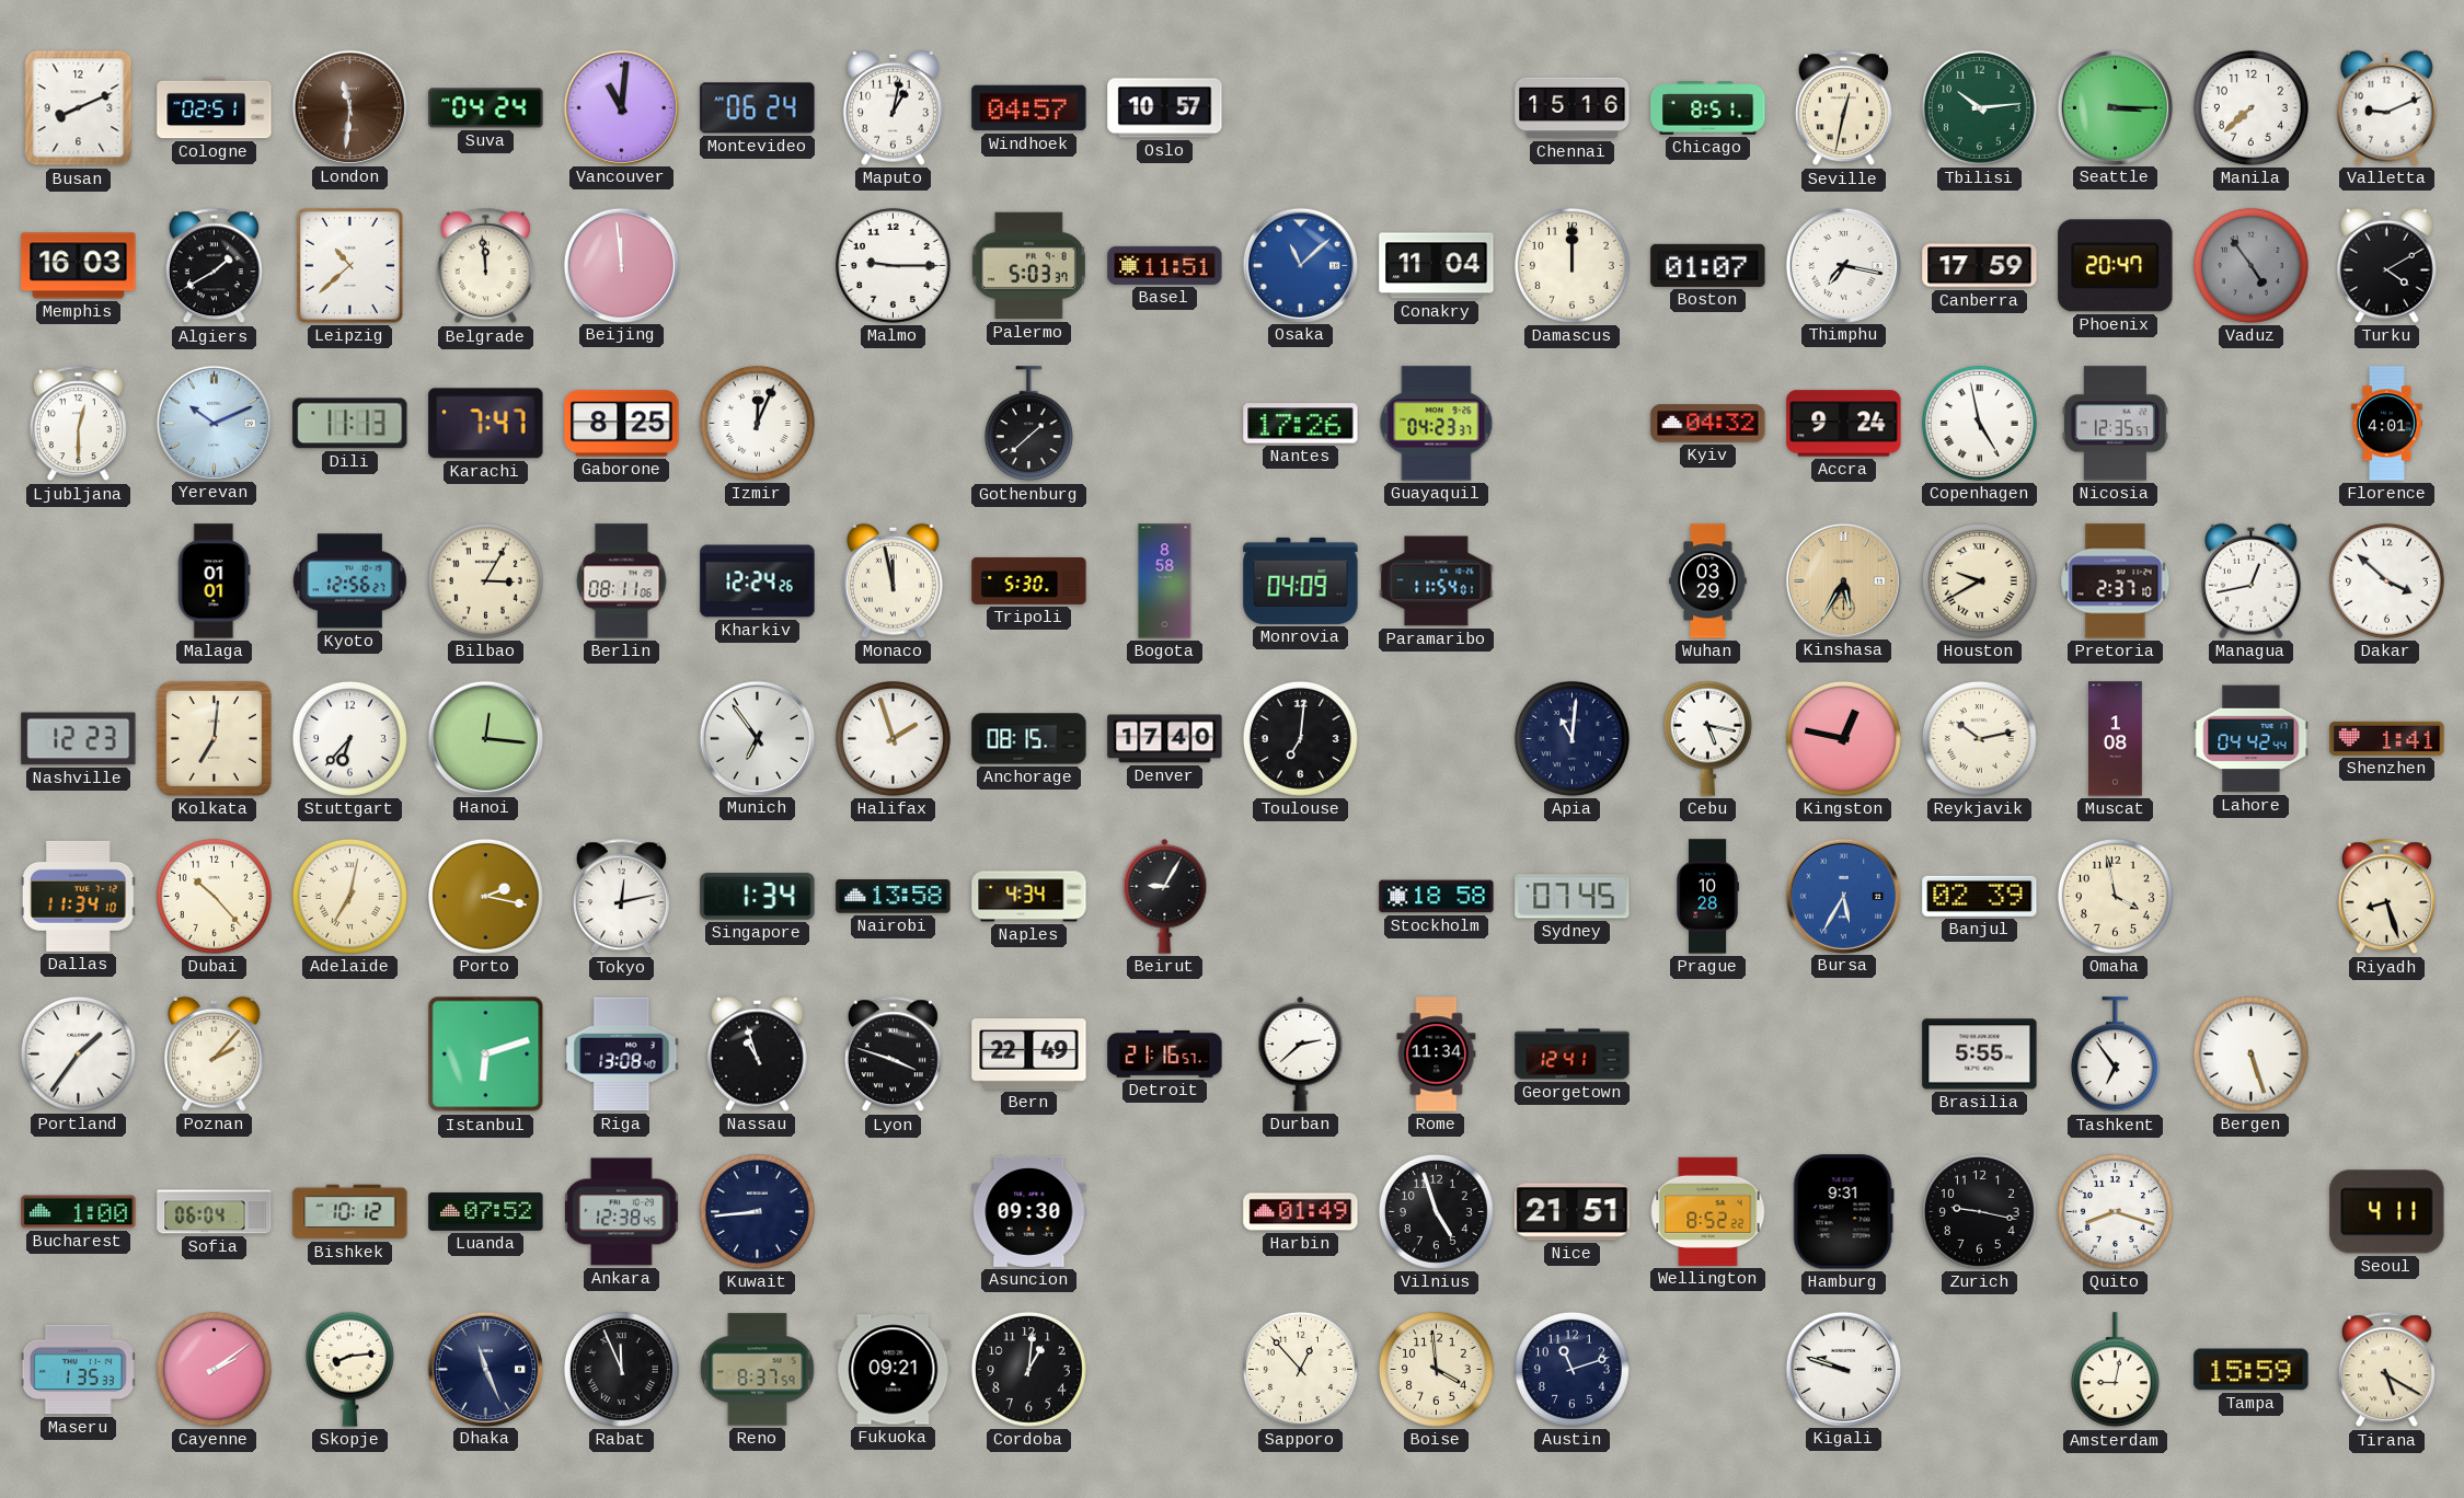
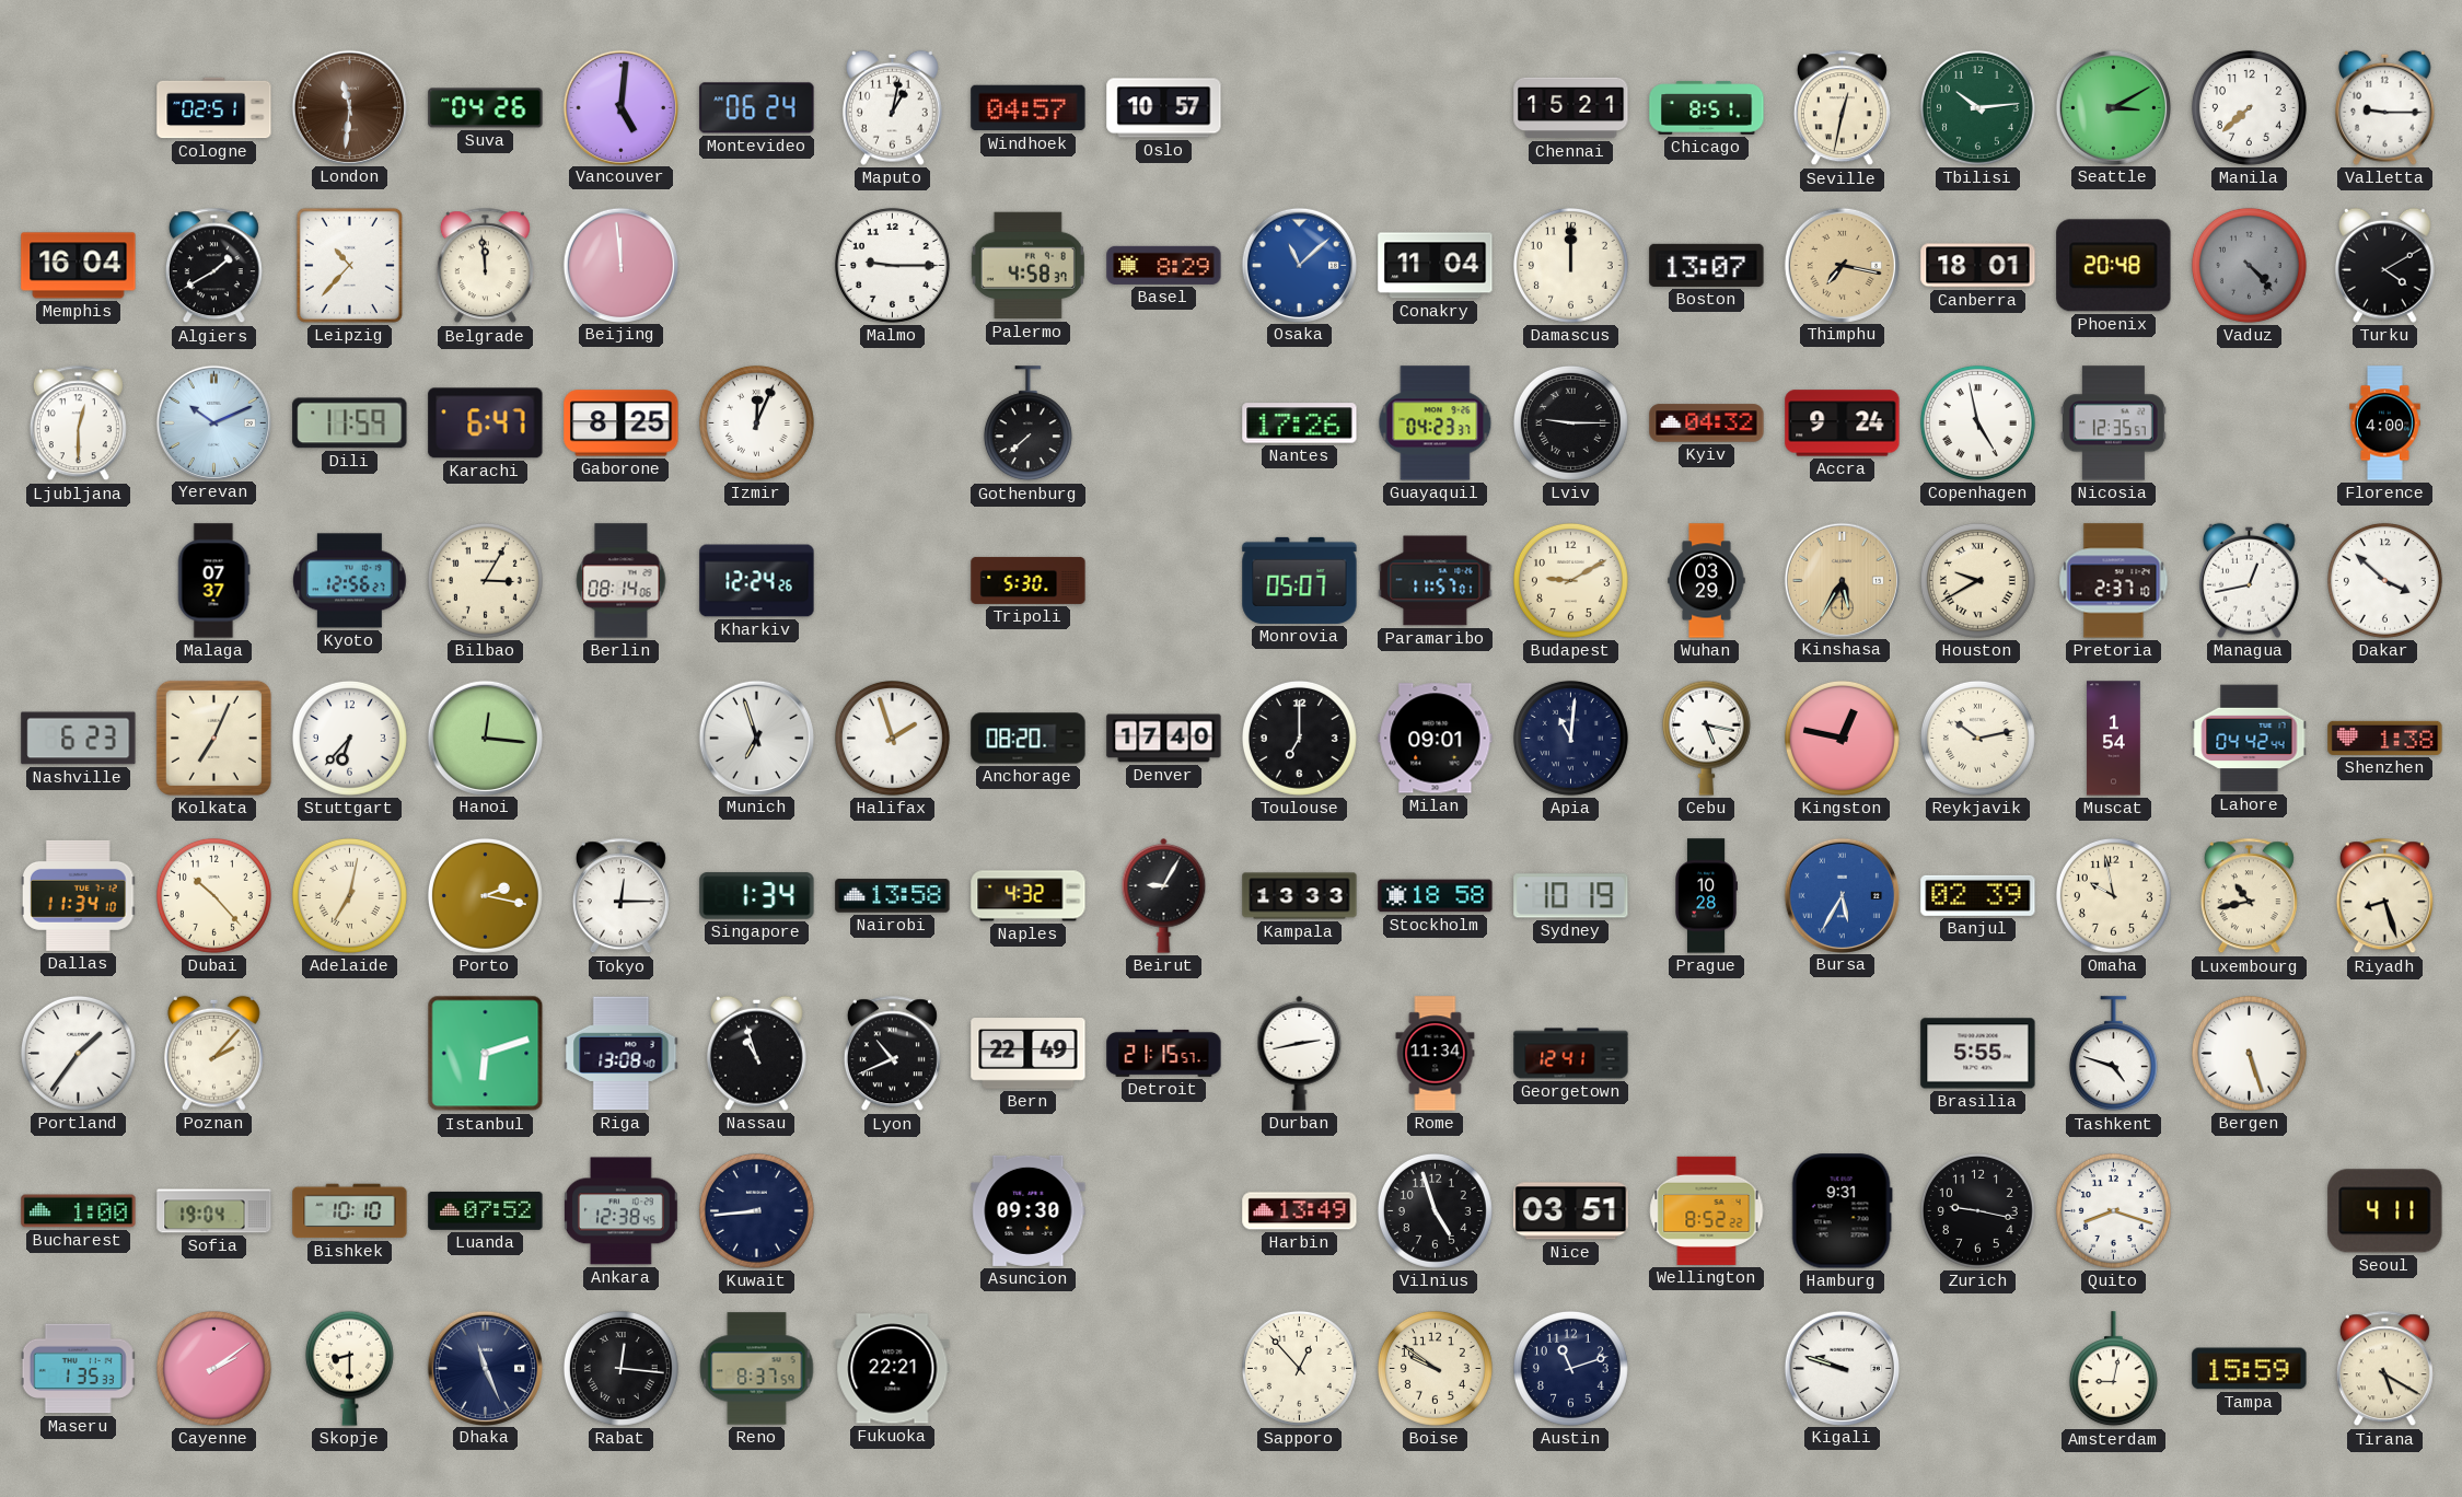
Busan: 8:11 -> none (79, 108)
Suva: 04:24 -> 04:26 (486, 108)
Vancouver: 11:01 -> 5:01 (620, 107)
Chennai: 15:16 -> 15:21 (1571, 108)
Seattle: 3:15 -> 3:10 (2113, 107)
Valletta: 9:11 -> 9:15 (2384, 107)
Memphis: 16:03 -> 16:04 (79, 266)
Leipzig: 10:38 -> 10:37 (349, 265)
Palermo: 5:03 -> 4:58 (1027, 266)
Basel: 11:51 -> 8:29 (1164, 265)
Boston: 01:07 -> 13:07 (1707, 265)
Thimphu dial: white -> champagne (1842, 265)
Canberra: 17:59 -> 18:01 (1978, 266)
Phoenix: 20:47 -> 20:48 (2114, 266)
Vaduz: 4:54 -> 4:23 (2249, 265)
Dili: 11:13 -> 11:59 (350, 423)
Karachi: 7:47 -> 6:47 (486, 423)
Gothenburg: 1:38 -> 7:38 (1027, 423)
Lviv: none -> 9:15 (1570, 422)
Florence: 4:01 -> 4:00 (2385, 423)
Malaga: 01:01 -> 07:37 (213, 581)
Berlin: 08:11 -> 08:14 (622, 581)
Monaco: 11:58 -> none (893, 580)
Bogota: 8:58 -> none (1165, 581)
Monrovia: 04:09 -> 05:07 (1300, 580)
Paramaribo: 11:54 -> 11:57 (1436, 581)
Budapest: none -> 9:10 (1570, 580)
Nashville: 12:23 -> 6:23 (79, 739)
Kolkata: 7:01 -> 7:04 (213, 738)
Munich: 6:54 -> 6:57 (756, 738)
Anchorage: 08:15 -> 08:20 (1029, 739)
Toulouse: 7:01 -> 7:00 (1299, 738)
Milan: none -> 09:01 (1436, 739)
Muscat: 1:08 -> 1:54 (2114, 739)
Shenzhen: 1:41 -> 1:38 (2385, 738)
Tokyo: 12:13 -> 12:15 (620, 896)
Naples: 4:34 -> 4:32 (1029, 896)
Kampala: none -> 13:33 (1300, 896)
Sydney: 07:45 -> 10:19 (1571, 896)
Omaha: 3:58 -> 9:58 (2113, 895)
Luxembourg: none -> 10:43 (2249, 896)
Lyon: 3:48 -> 10:41 (892, 1054)
Detroit: 21:16 -> 21:15 (1164, 1053)
Durban: 2:38 -> 2:43 (1300, 1053)
Tashkent: 6:54 -> 4:48 (2113, 1054)
Sofia: 06:04 -> 19:04 (214, 1211)
Bishkek: 10:12 -> 10:10 (350, 1211)
Harbin: 01:49 -> 13:49 (1300, 1211)
Nice: 21:51 -> 03:51 (1571, 1211)
Skopje: 8:14 -> 8:30 (349, 1368)
Rabat: 11:56 -> 12:16 (620, 1368)
Fukuoka: 09:21 -> 22:21 (893, 1369)
Cordoba: 1:01 -> none (1028, 1369)
Boise: 3:59 -> 9:51 (1435, 1368)
